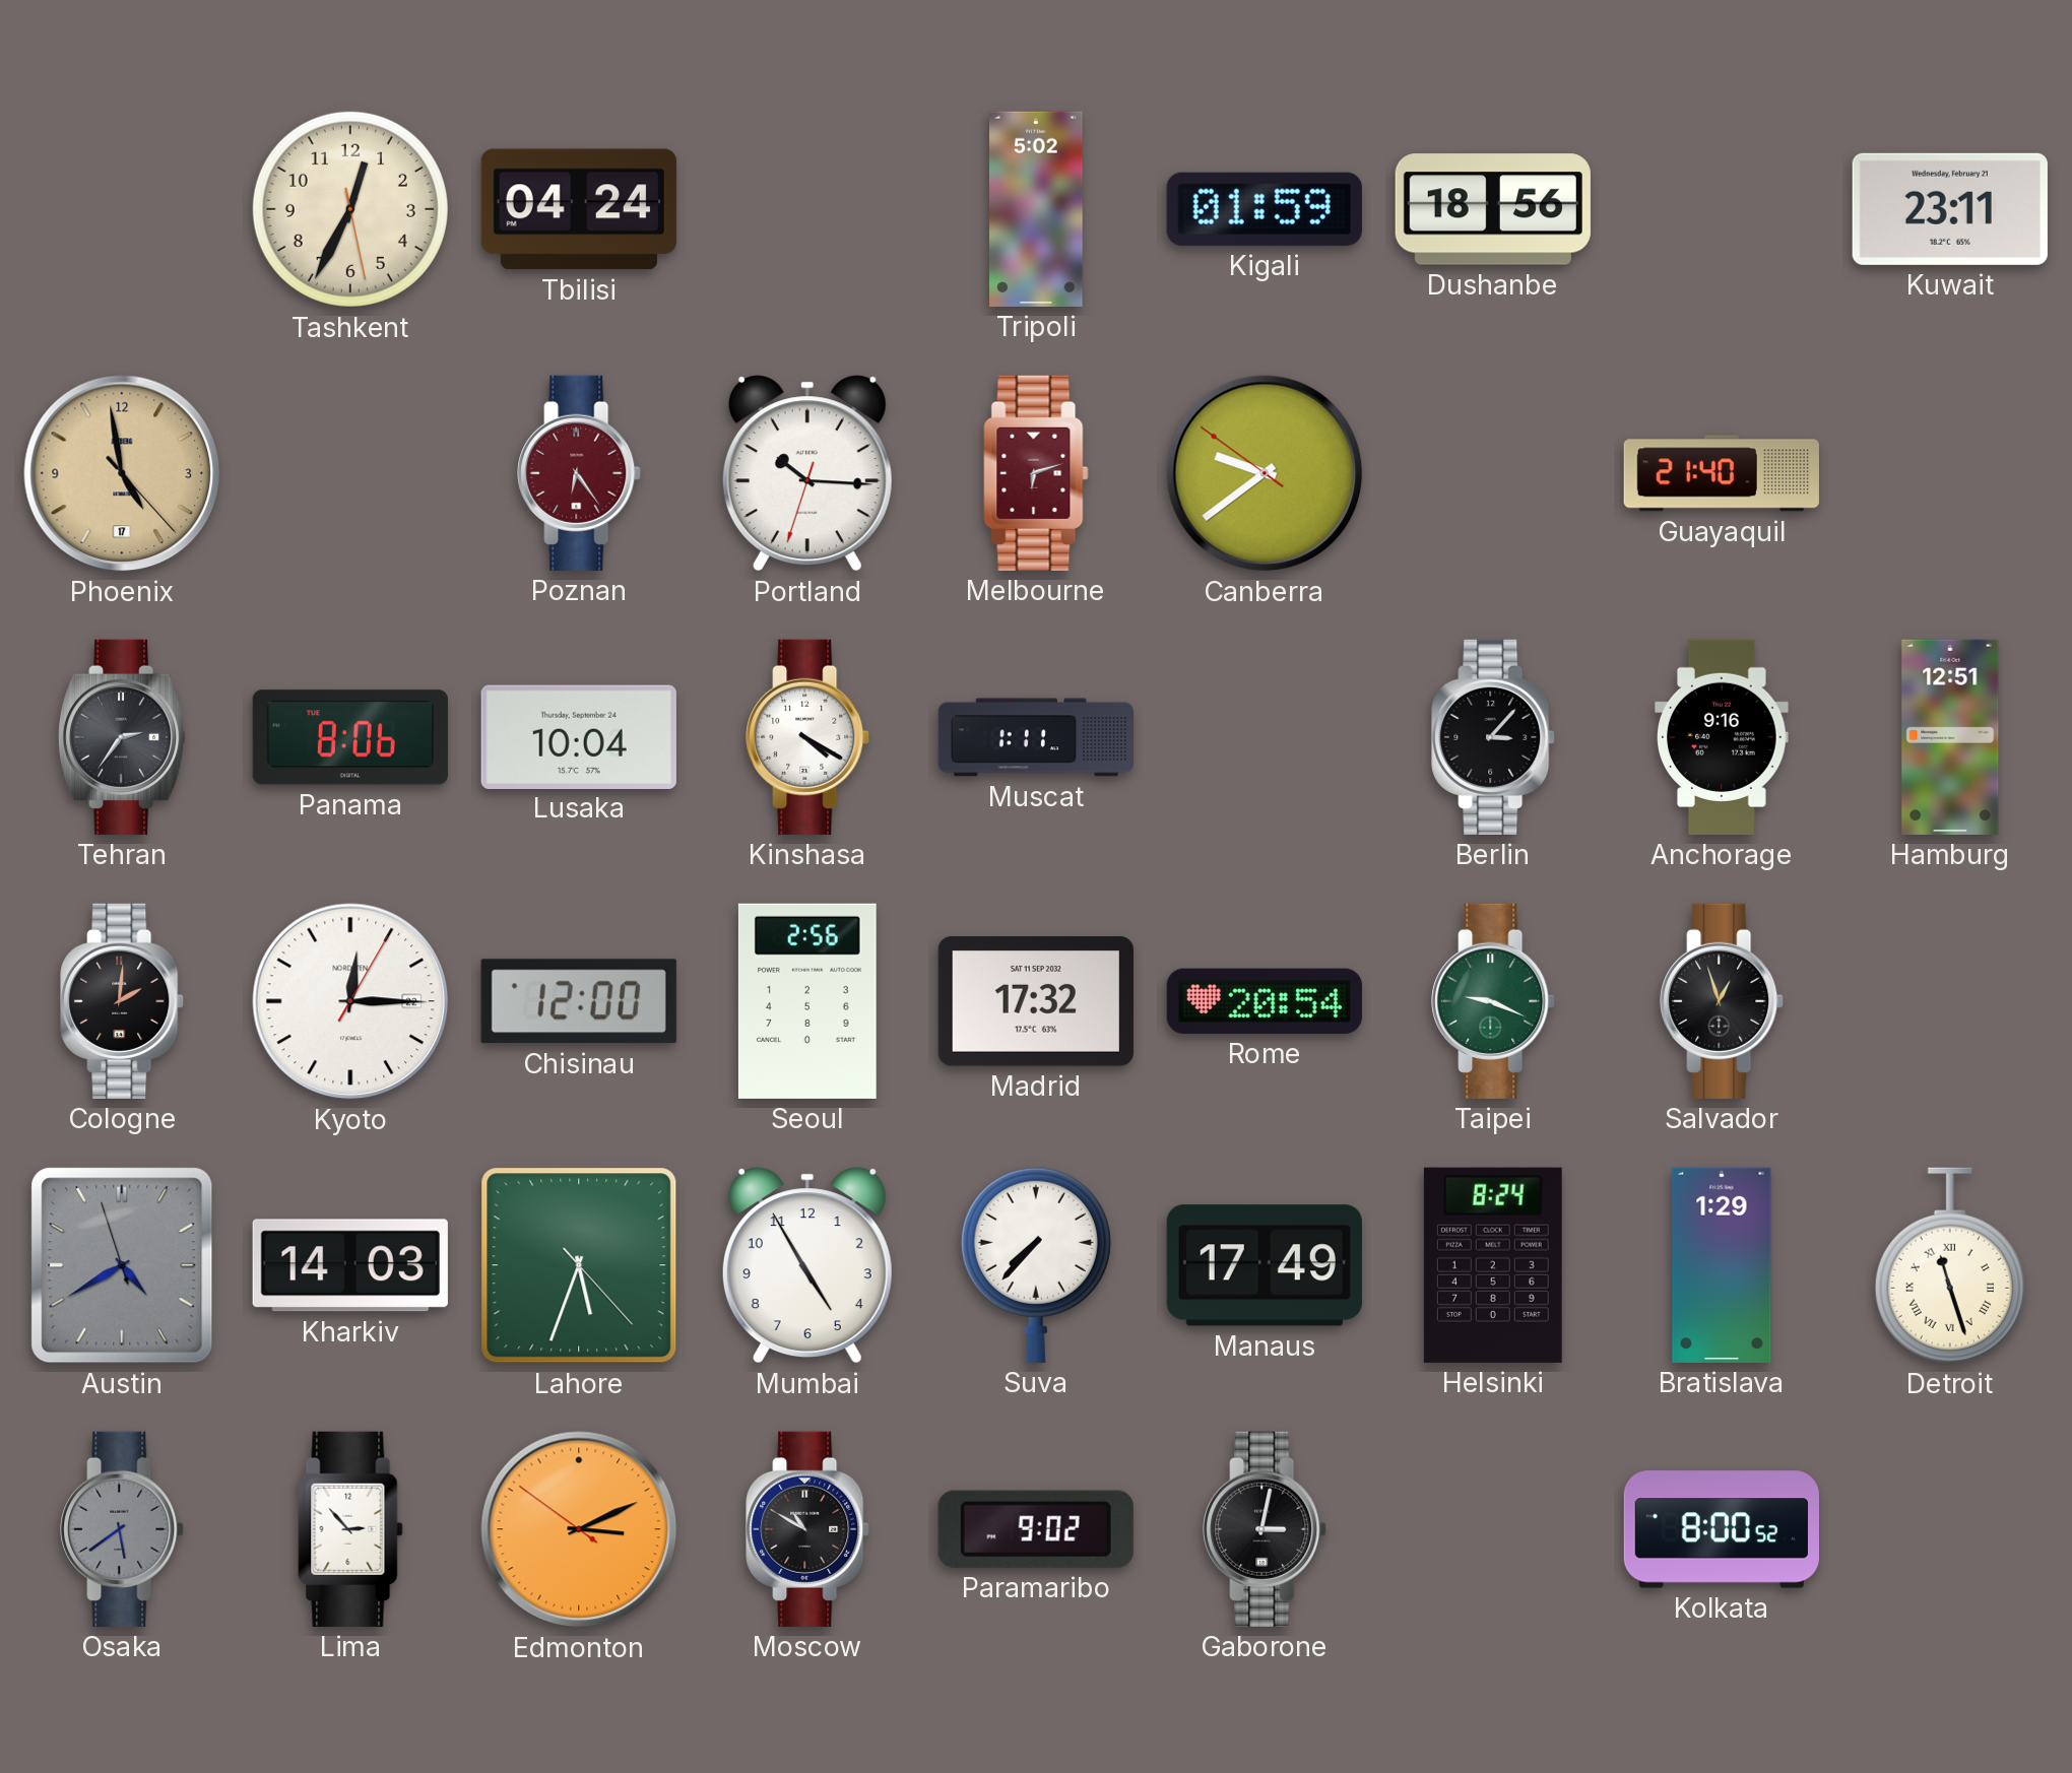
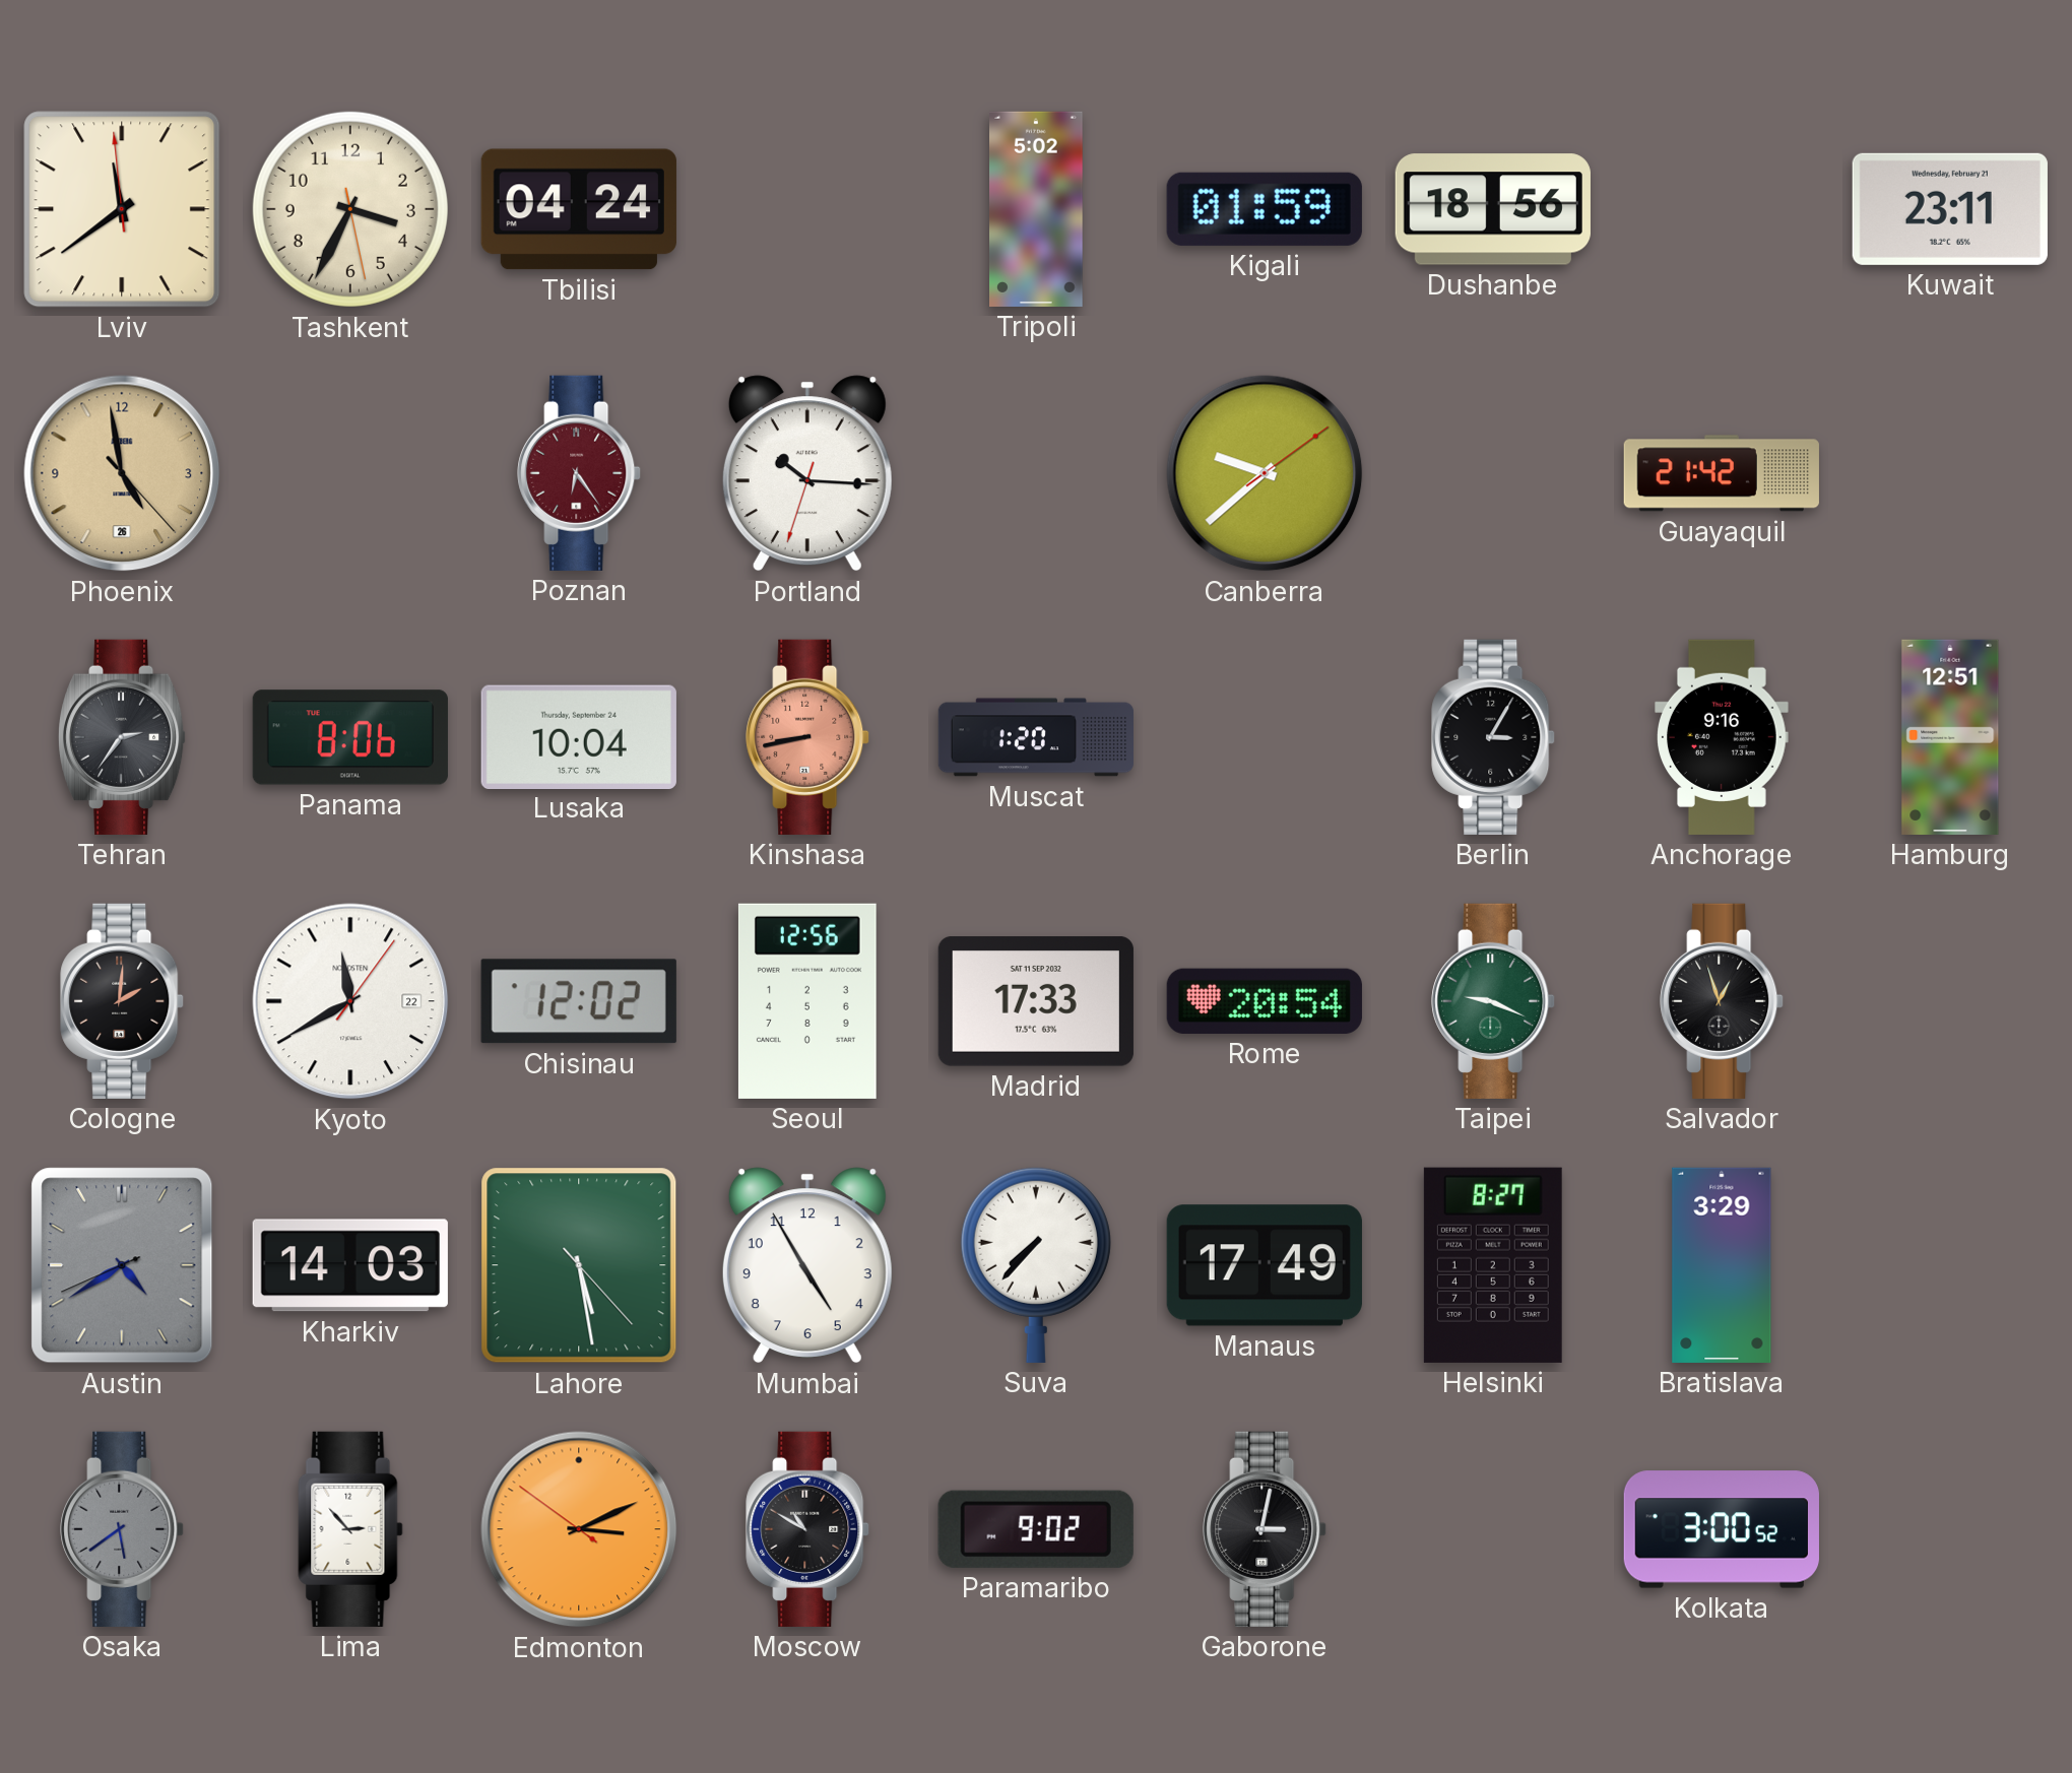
Lviv: none -> 11:38 (122, 209)
Tashkent: 12:34 -> 3:34 (350, 209)
Phoenix date: 17 -> 26 (122, 473)
Melbourne: 6:12 -> none (1036, 473)
Canberra: 9:38:51 -> 9:38:09 (1265, 473)
Guayaquil: 21:40 -> 21:42 (1722, 473)
Kinshasa: 4:20 -> 8:43 (807, 737)
Kinshasa dial: white -> salmon (807, 737)
Muscat: 1:11 -> 1:20 (1035, 737)
Berlin: 3:07 -> 3:05 (1493, 737)
Kyoto: 12:15 -> 11:40 (350, 1001)
Chisinau: 12:00 -> 12:02 (579, 1001)
Seoul: 2:56 -> 12:56 (807, 1001)
Madrid: 17:32 -> 17:33 (1036, 1001)
Austin: 4:39:57 -> 4:39:41 (122, 1265)
Lahore: 5:33 -> 5:28 (579, 1265)
Helsinki: 8:24 -> 8:27 (1493, 1265)
Bratislava: 1:29 -> 3:29 (1722, 1265)
Detroit: 11:27 -> none (1950, 1265)
Kolkata: 8:00 -> 3:00 (1722, 1529)
